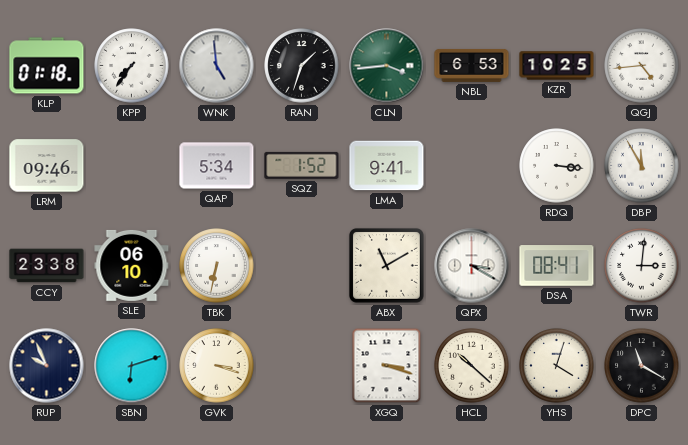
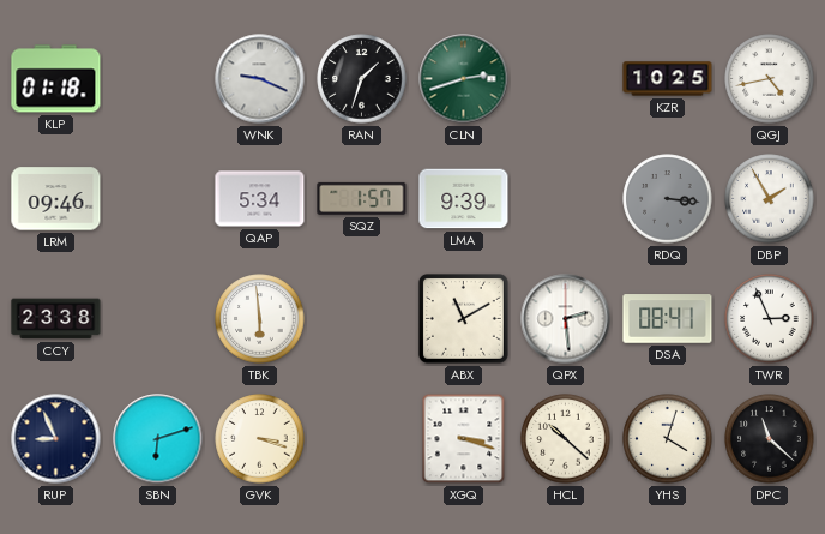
KPP: 7:36 -> none (132, 66)
WNK: 4:59 -> 9:19 (260, 79)
CLN: 3:44 -> 2:42 (464, 79)
NBL: 6:53 -> none (472, 65)
QGJ: 4:44 -> 4:43 (770, 79)
SQZ: 1:52 -> 1:57 (362, 198)
LMA: 9:41 -> 9:39 (464, 199)
RDQ dial: white -> grey (668, 199)
DBP: 11:55 -> 1:55 (770, 199)
SLE: 06:10 -> none (132, 265)
TBK: 6:32 -> 5:59 (260, 319)
QPX: 3:20 -> 2:29 (566, 319)
TWR: 3:01 -> 2:56 (770, 319)
RUP: 9:56 -> 8:56 (56, 439)
DPC: 11:20 -> 11:22 (770, 439)
